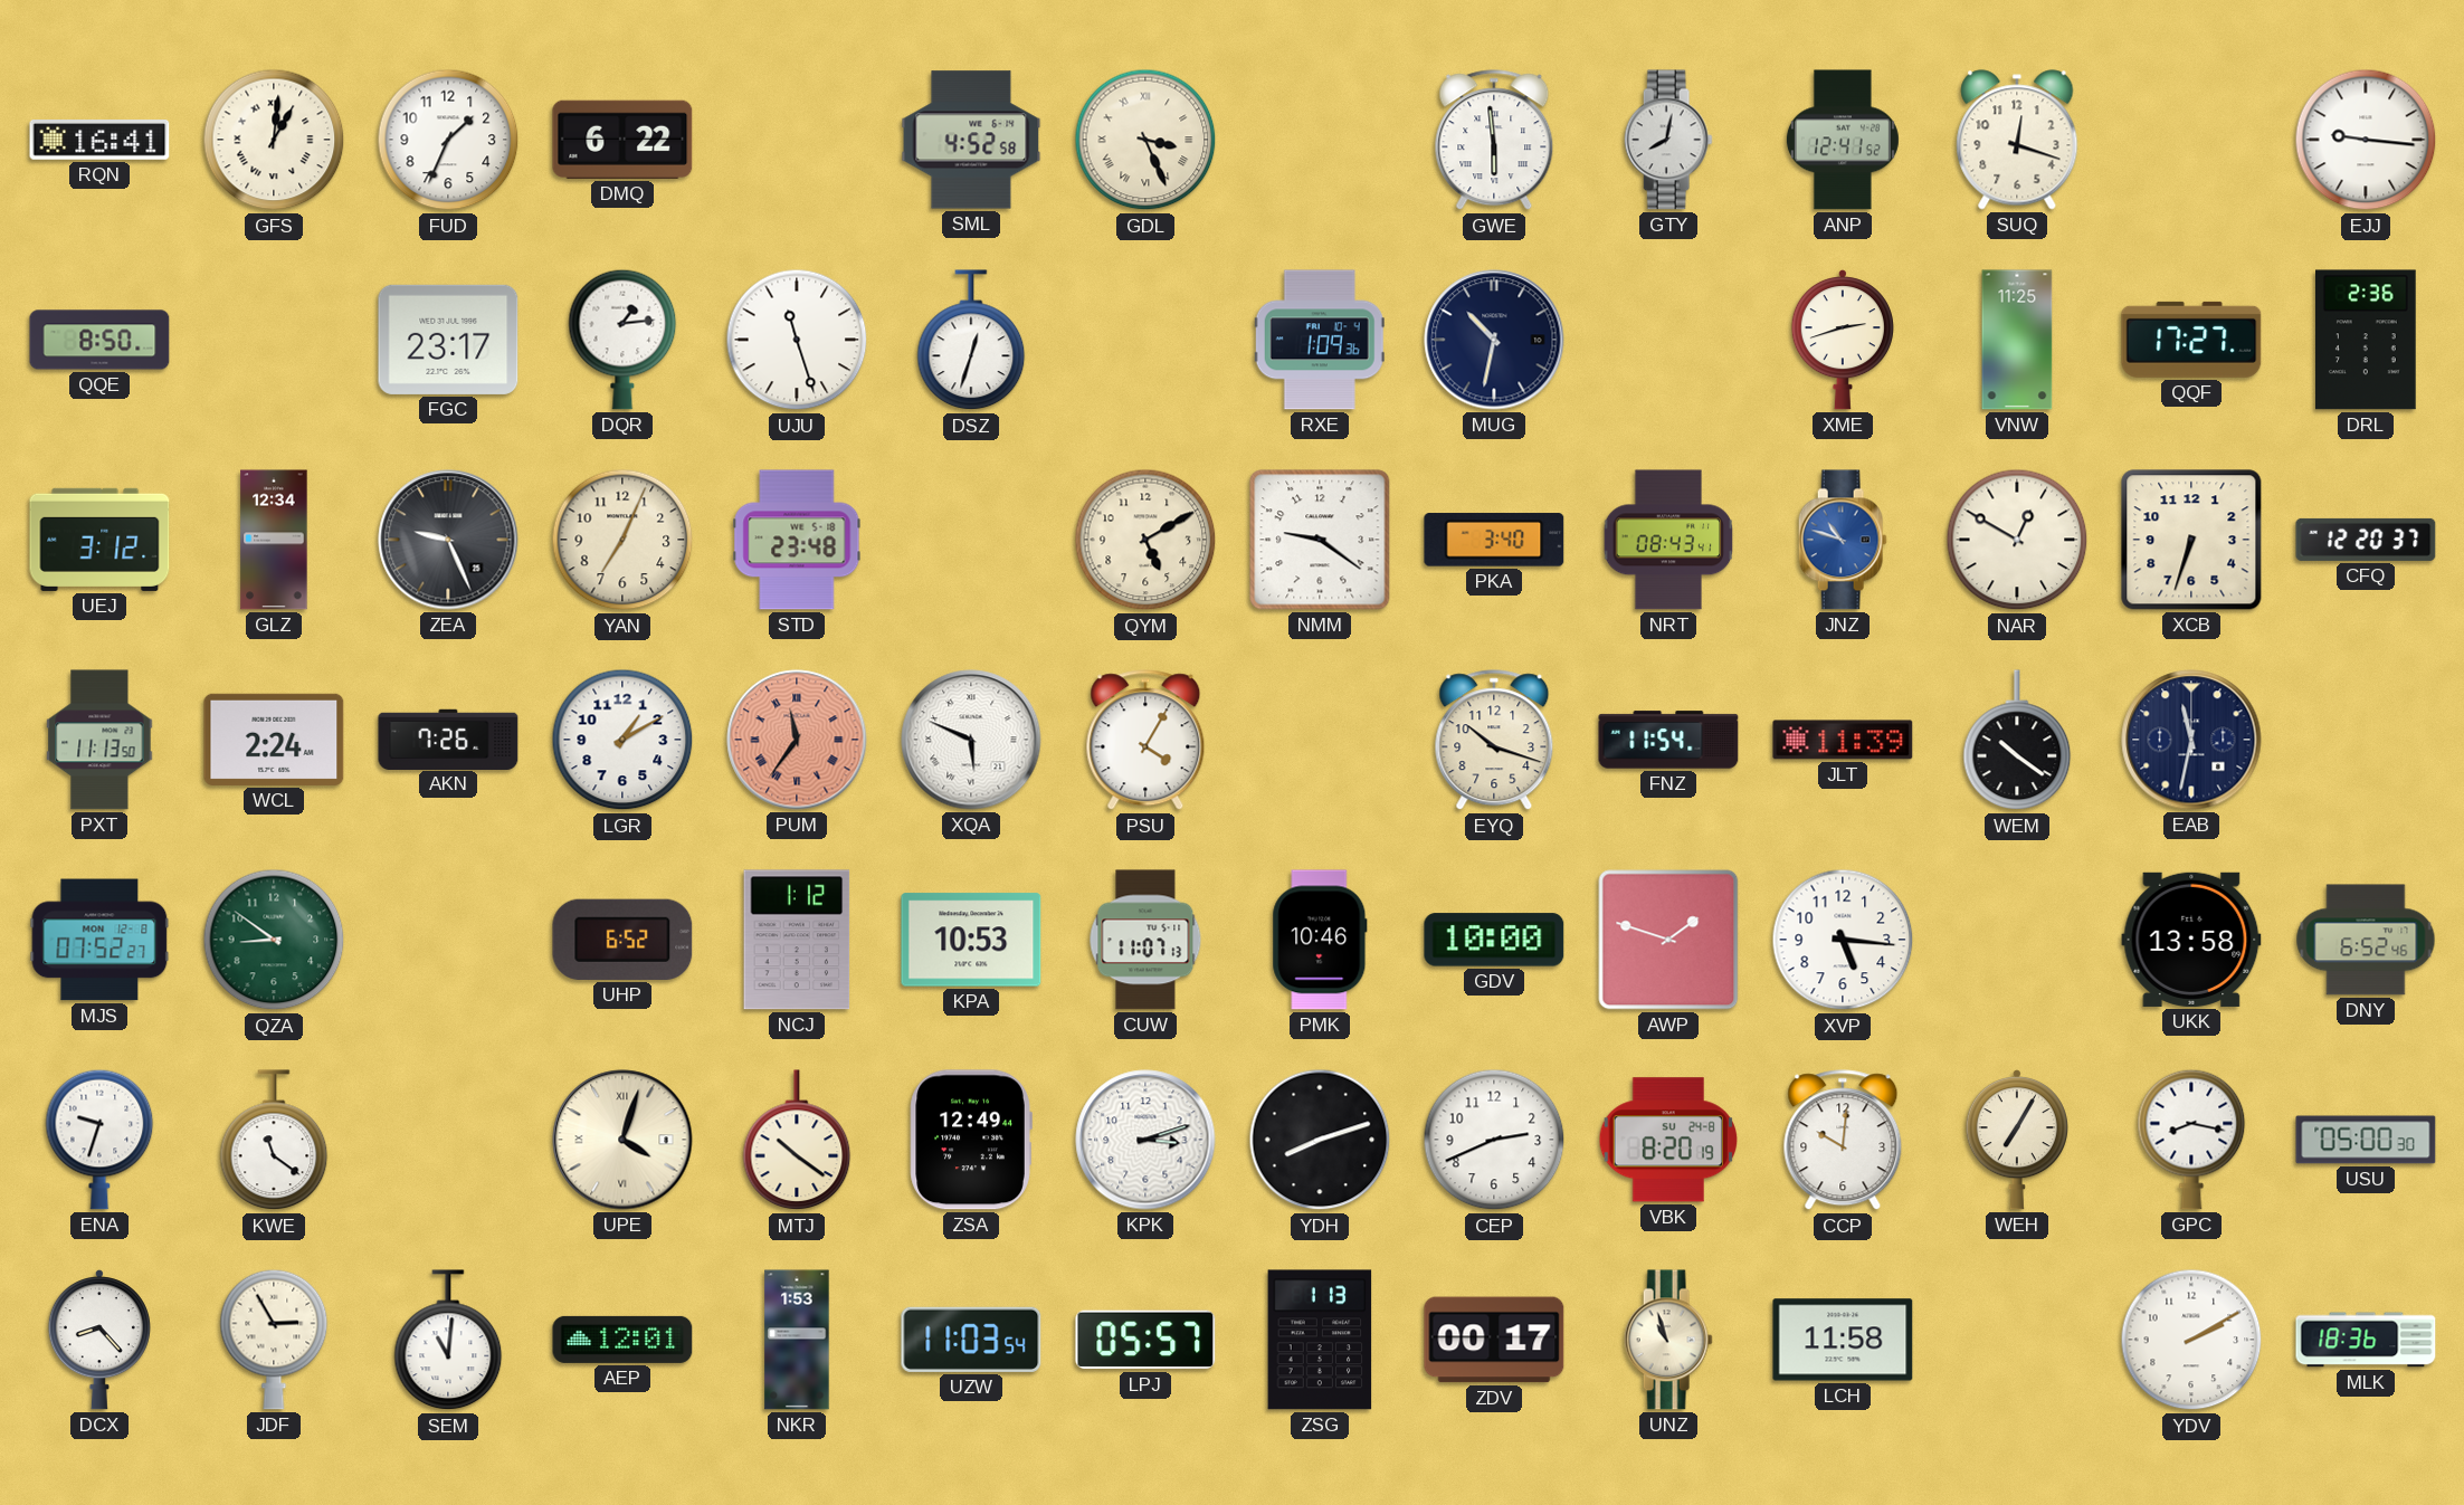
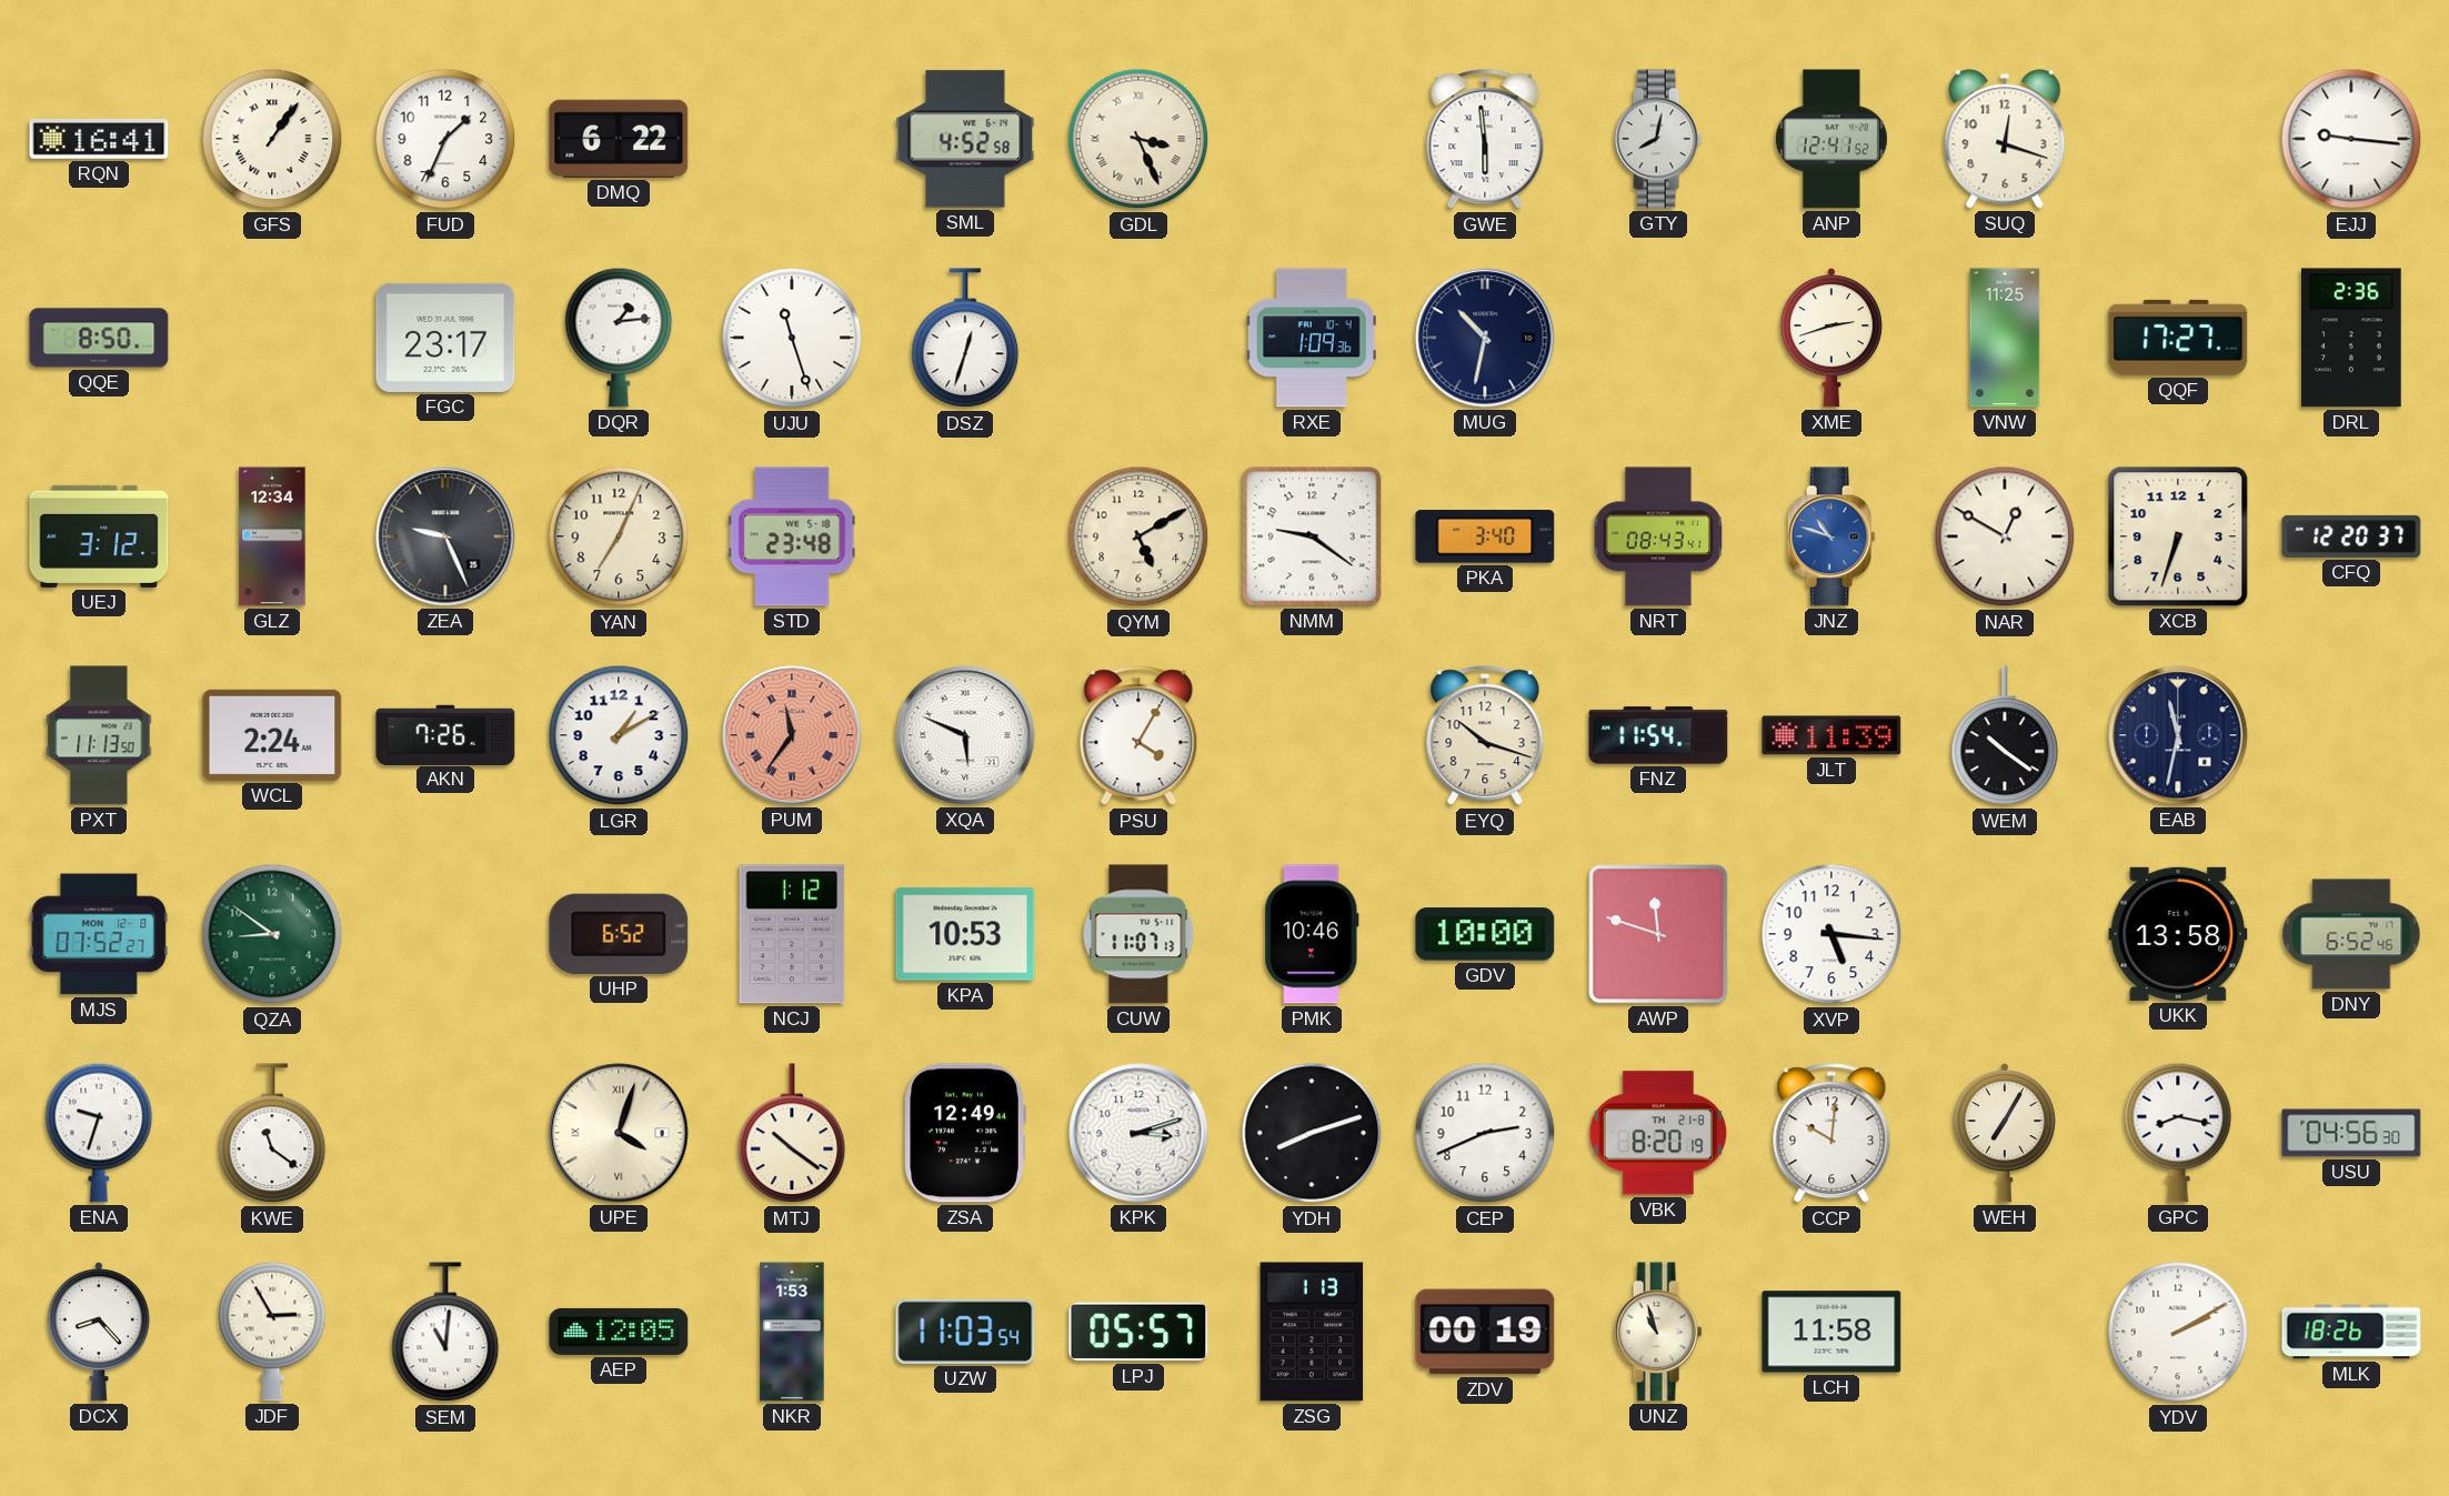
GFS: 1:01 -> 1:06 (272, 139)
AWP: 1:48 -> 11:48 (1658, 934)
VBK date: SU 24-8 -> TH 21-8 (1657, 1133)
USU: 05:00 -> 04:56 (2351, 1133)
AEP: 12:01 -> 12:05 (619, 1332)
ZDV: 00:17 -> 00:19 (1485, 1332)
MLK: 18:36 -> 18:26 (2351, 1332)
